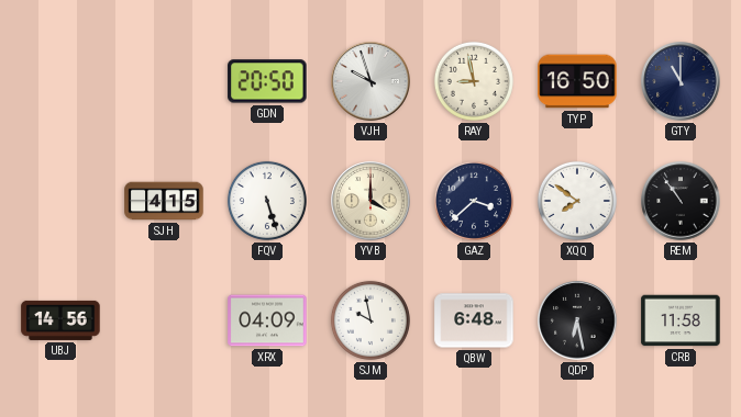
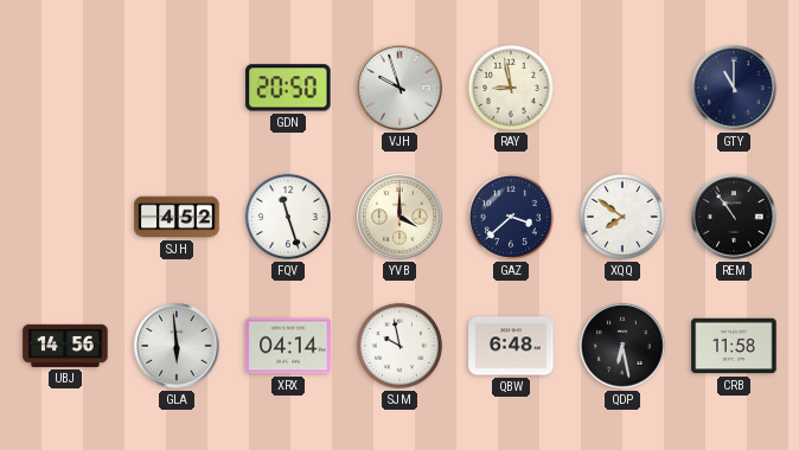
TYP: 16:50 -> none (577, 81)
SJH: 4:15 -> 4:52 (177, 217)
FQV: 5:27 -> 11:27 (288, 217)
GLA: none -> 5:59 (177, 346)
XRX: 04:09 -> 04:14 (288, 346)
